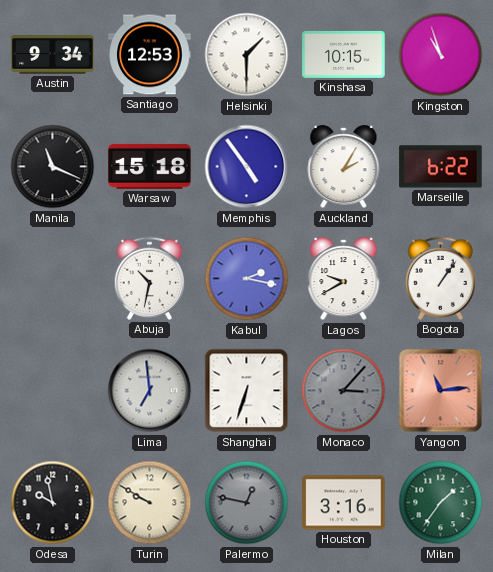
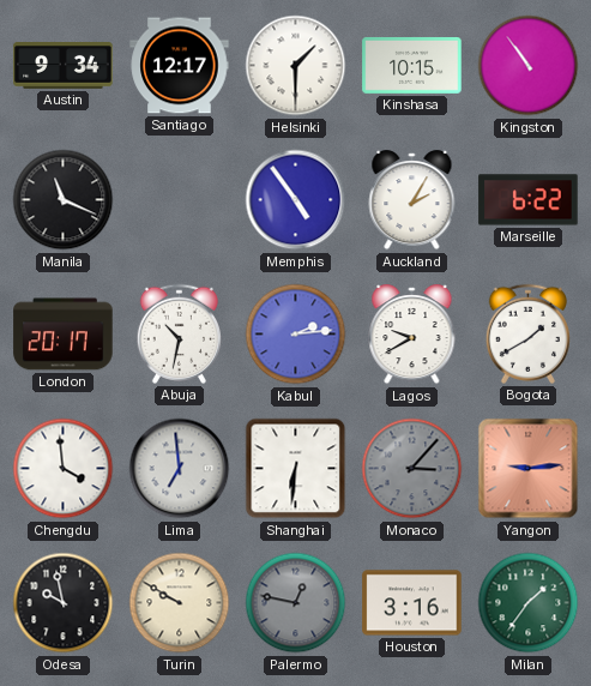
Santiago: 12:53 -> 12:17 (180, 66)
Kingston: 10:57 -> 10:54 (529, 66)
Warsaw: 15:18 -> none (150, 166)
London: none -> 20:17 (64, 335)
Kabul: 2:17 -> 2:14 (296, 335)
Bogota: 1:06 -> 1:40 (527, 333)
Chengdu: none -> 3:59 (64, 469)
Shanghai: 6:33 -> 6:31 (296, 469)
Yangon: 11:14 -> 9:14 (529, 469)
